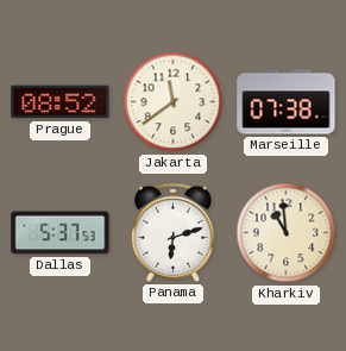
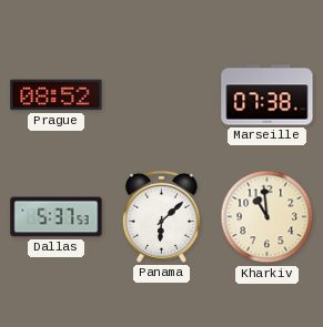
Jakarta: 11:39 -> none (174, 102)
Panama: 6:12 -> 6:08 (161, 216)
